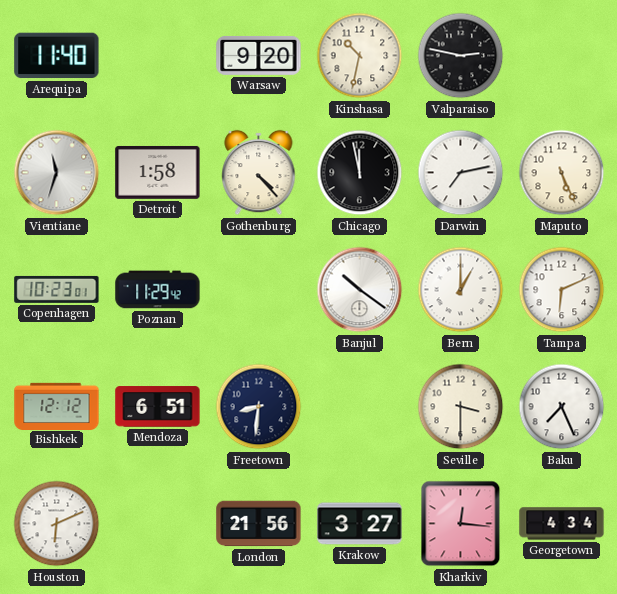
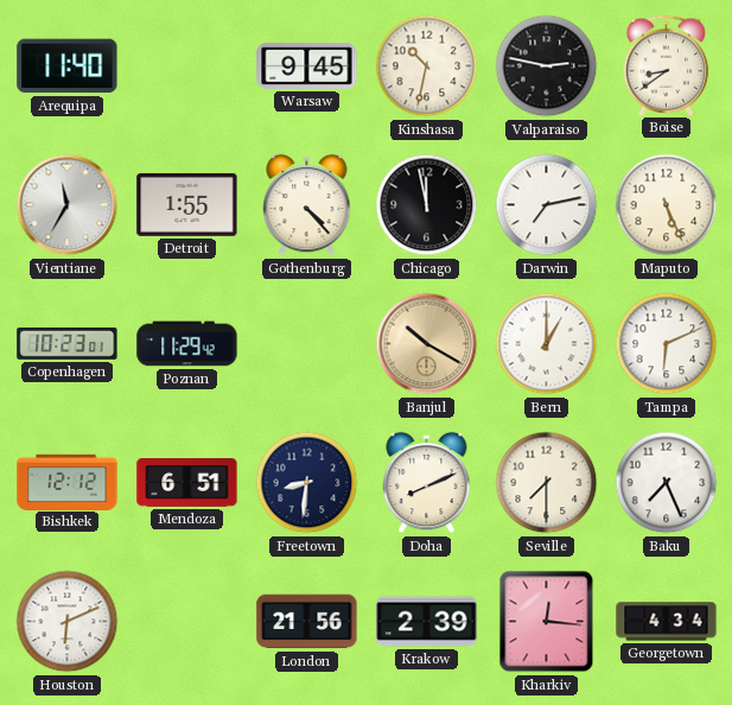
Warsaw: 9:20 -> 9:45 (307, 65)
Boise: none -> 8:39 (667, 65)
Vientiane: 11:33 -> 11:35 (68, 205)
Detroit: 1:58 -> 1:55 (187, 204)
Banjul: 10:21 -> 10:20 (427, 344)
Banjul dial: white -> champagne (427, 344)
Doha: none -> 8:11 (427, 483)
Seville: 3:30 -> 7:30 (547, 483)
Krakow: 3:27 -> 2:39 (427, 622)
